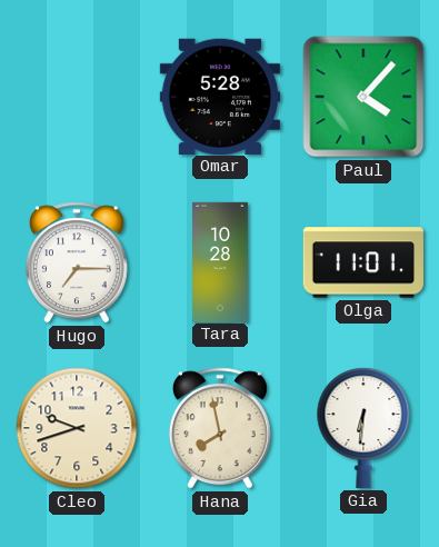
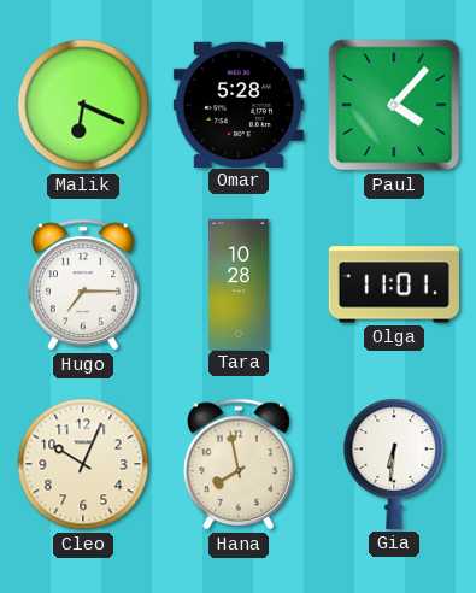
Malik: none -> 6:19 (83, 105)
Cleo: 9:42 -> 10:04 (83, 464)
